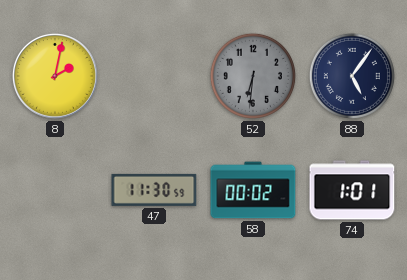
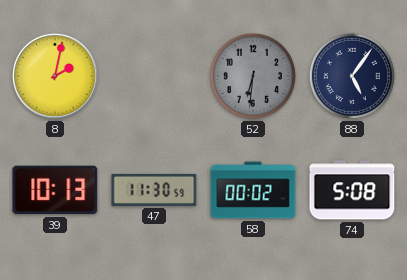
39: none -> 10:13 (55, 190)
74: 1:01 -> 5:08 (352, 190)
